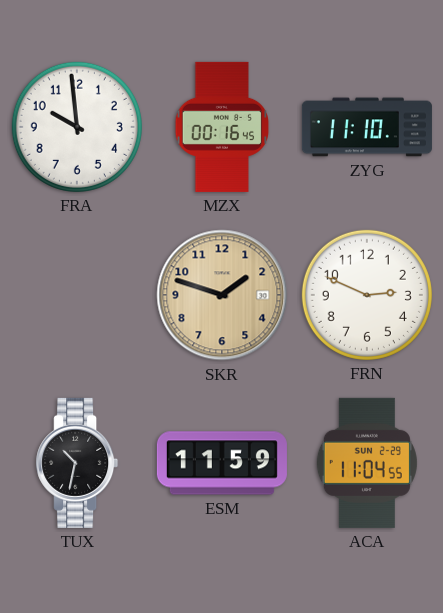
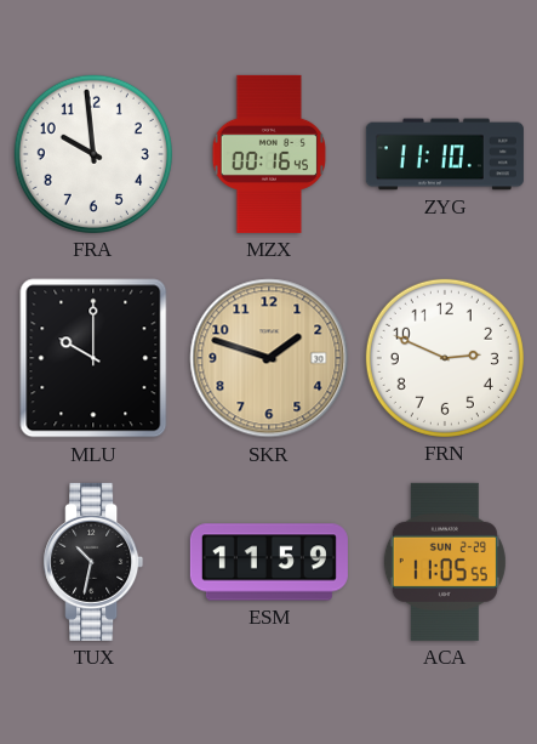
MLU: none -> 10:00 (93, 358)
ACA: 11:04 -> 11:05 (445, 562)
